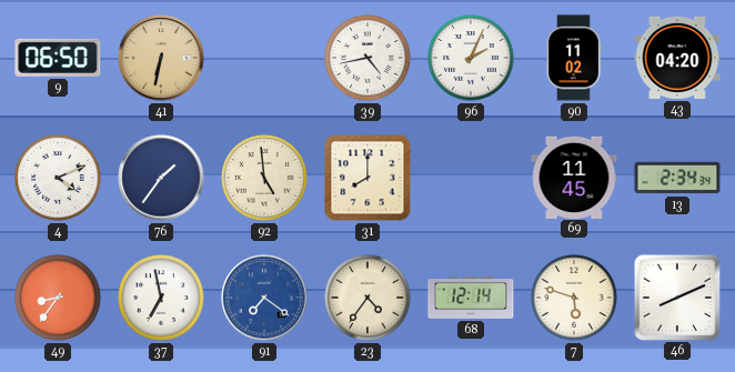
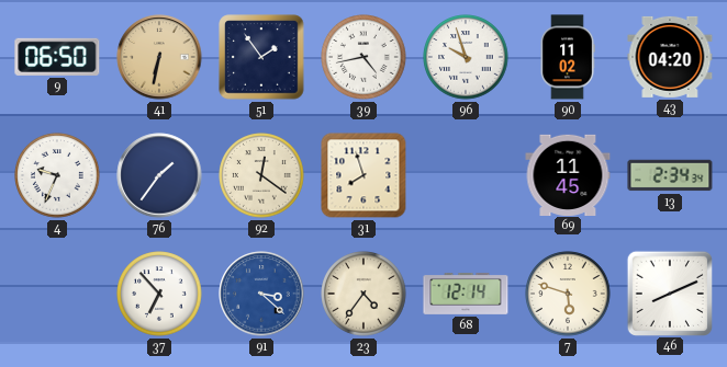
51: none -> 1:54 (261, 57)
96: 2:04 -> 9:57 (466, 57)
4: 4:11 -> 9:34 (57, 175)
92: 4:59 -> 12:21 (261, 175)
31: 8:00 -> 7:57 (363, 175)
49: 8:36 -> none (58, 298)
37: 6:58 -> 6:53 (159, 294)
91: 7:21 -> 3:22 (261, 294)
